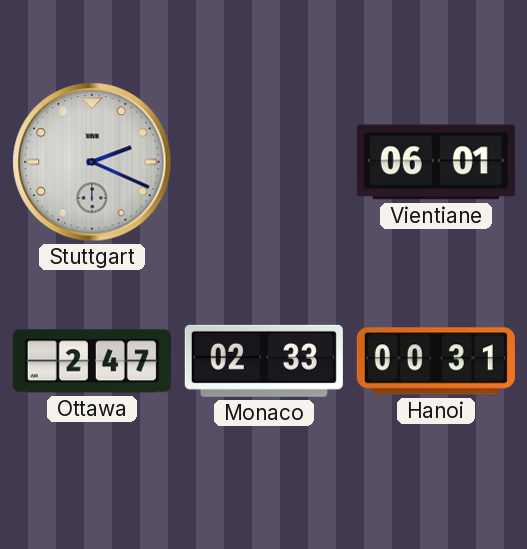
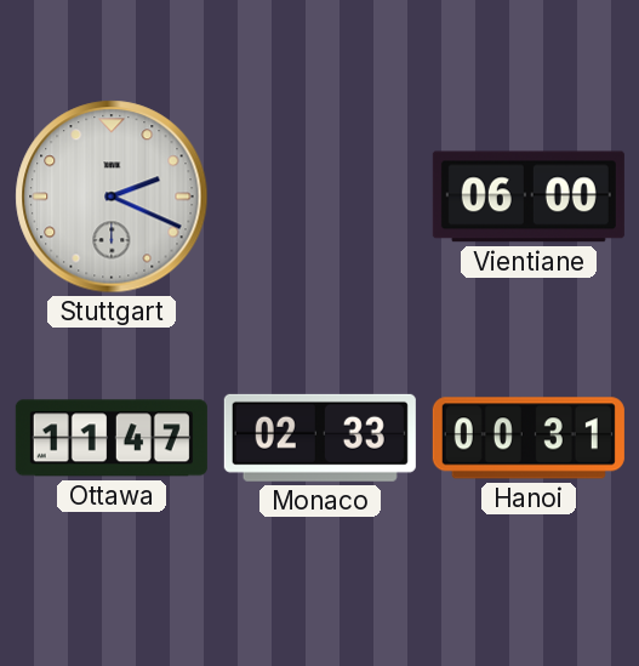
Vientiane: 06:01 -> 06:00 (529, 197)
Ottawa: 2:47 -> 11:47 (112, 438)
